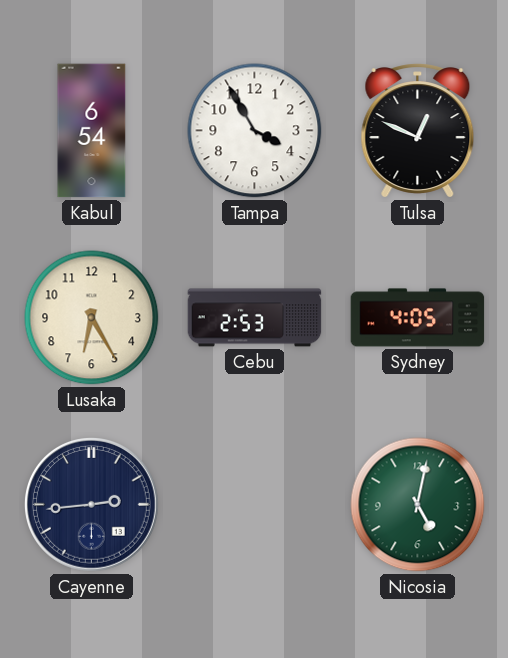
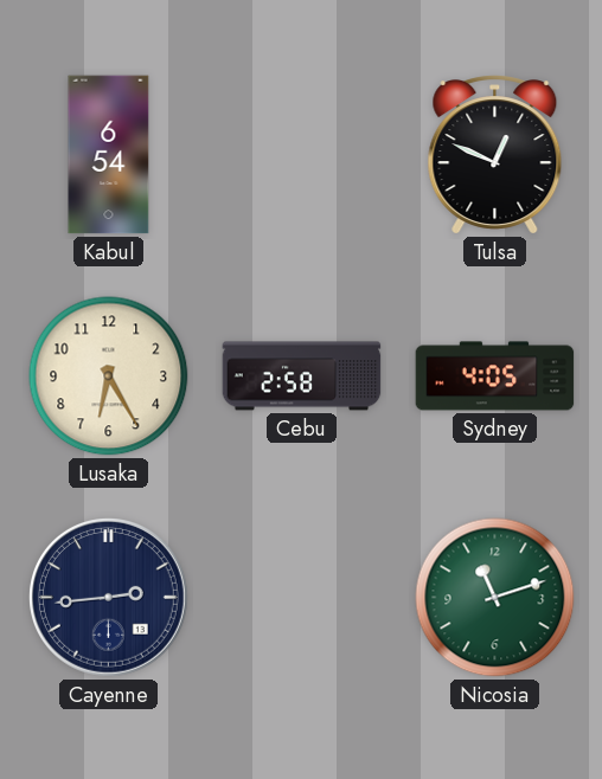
Tampa: 3:55 -> none (255, 131)
Cebu: 2:53 -> 2:58 (302, 376)
Nicosia: 5:02 -> 11:12 (495, 598)
